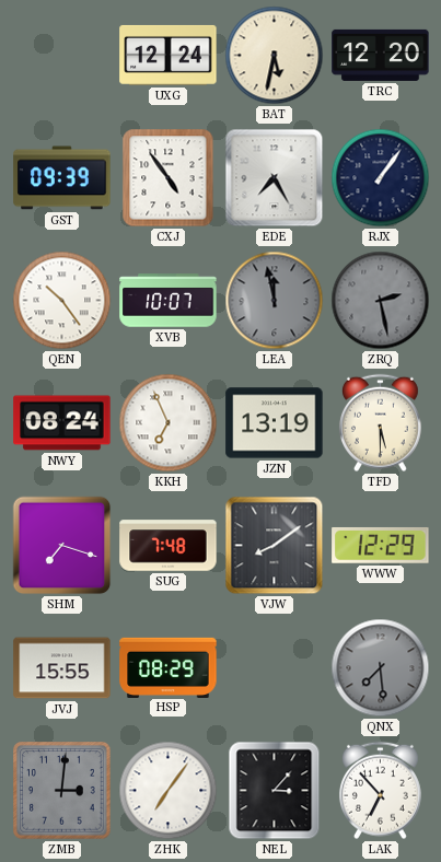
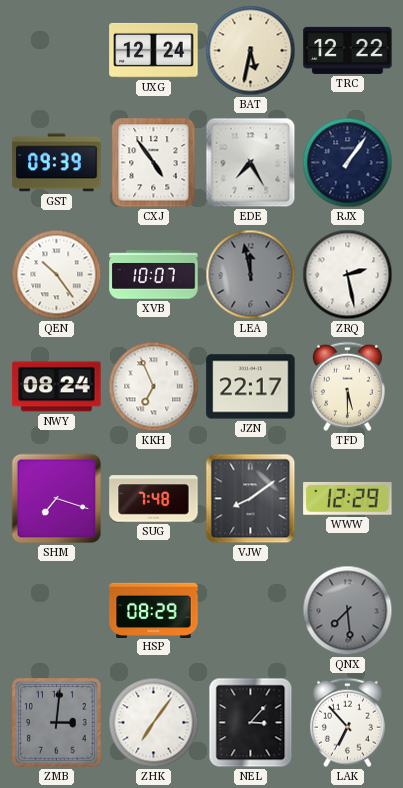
TRC: 12:20 -> 12:22 (348, 50)
ZRQ dial: grey -> white (348, 275)
JZN: 13:19 -> 22:17 (251, 387)
JVJ: 15:55 -> none (62, 668)
